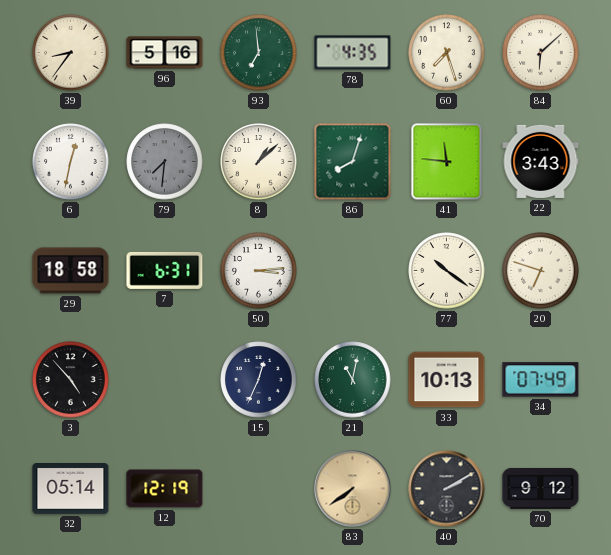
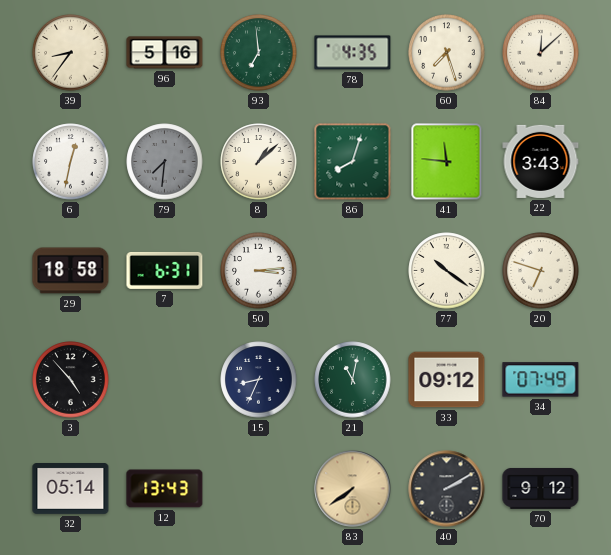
84: 6:08 -> 12:08 (541, 53)
15: 12:34 -> 8:34 (259, 380)
33: 10:13 -> 09:12 (447, 380)
12: 12:19 -> 13:43 (165, 489)
